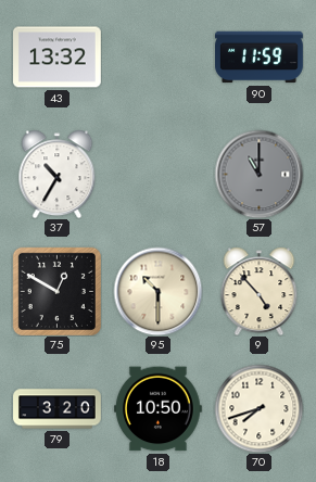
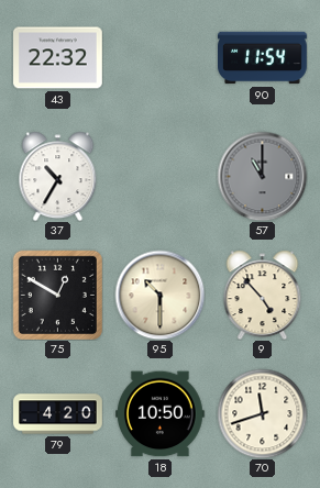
43: 13:32 -> 22:32 (58, 58)
90: 11:59 -> 11:54 (263, 58)
79: 3:20 -> 4:20 (58, 414)
70: 7:42 -> 11:42 (262, 413)
